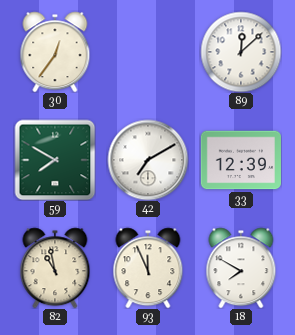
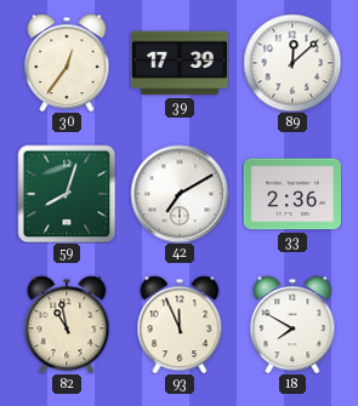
39: none -> 17:39 (180, 63)
59: 7:50 -> 8:03 (67, 194)
33: 12:39 -> 2:36 (292, 194)
